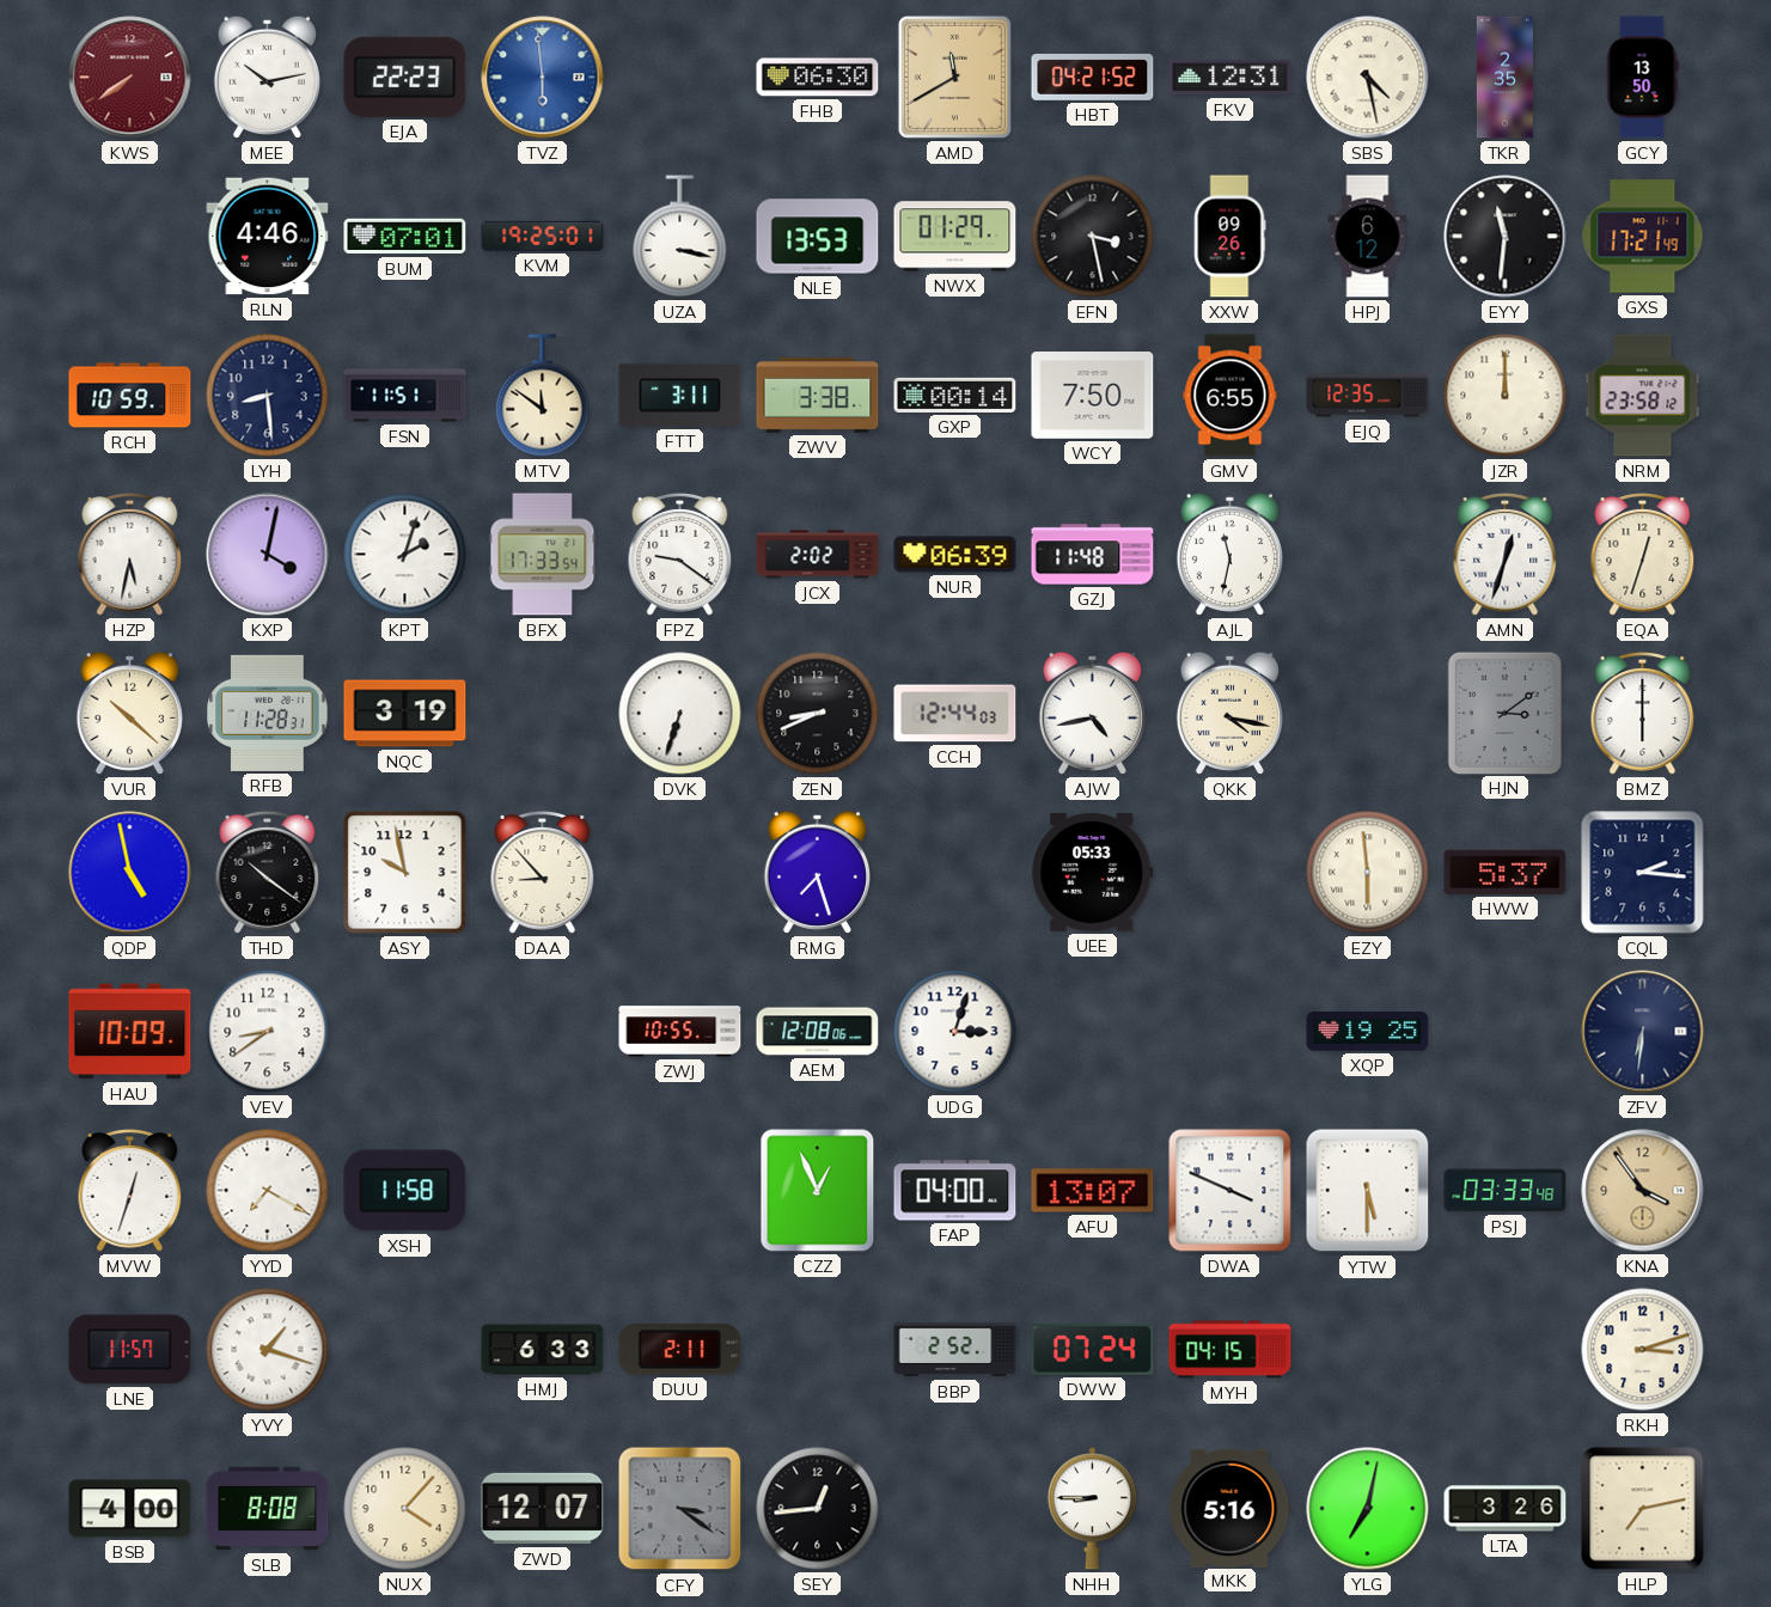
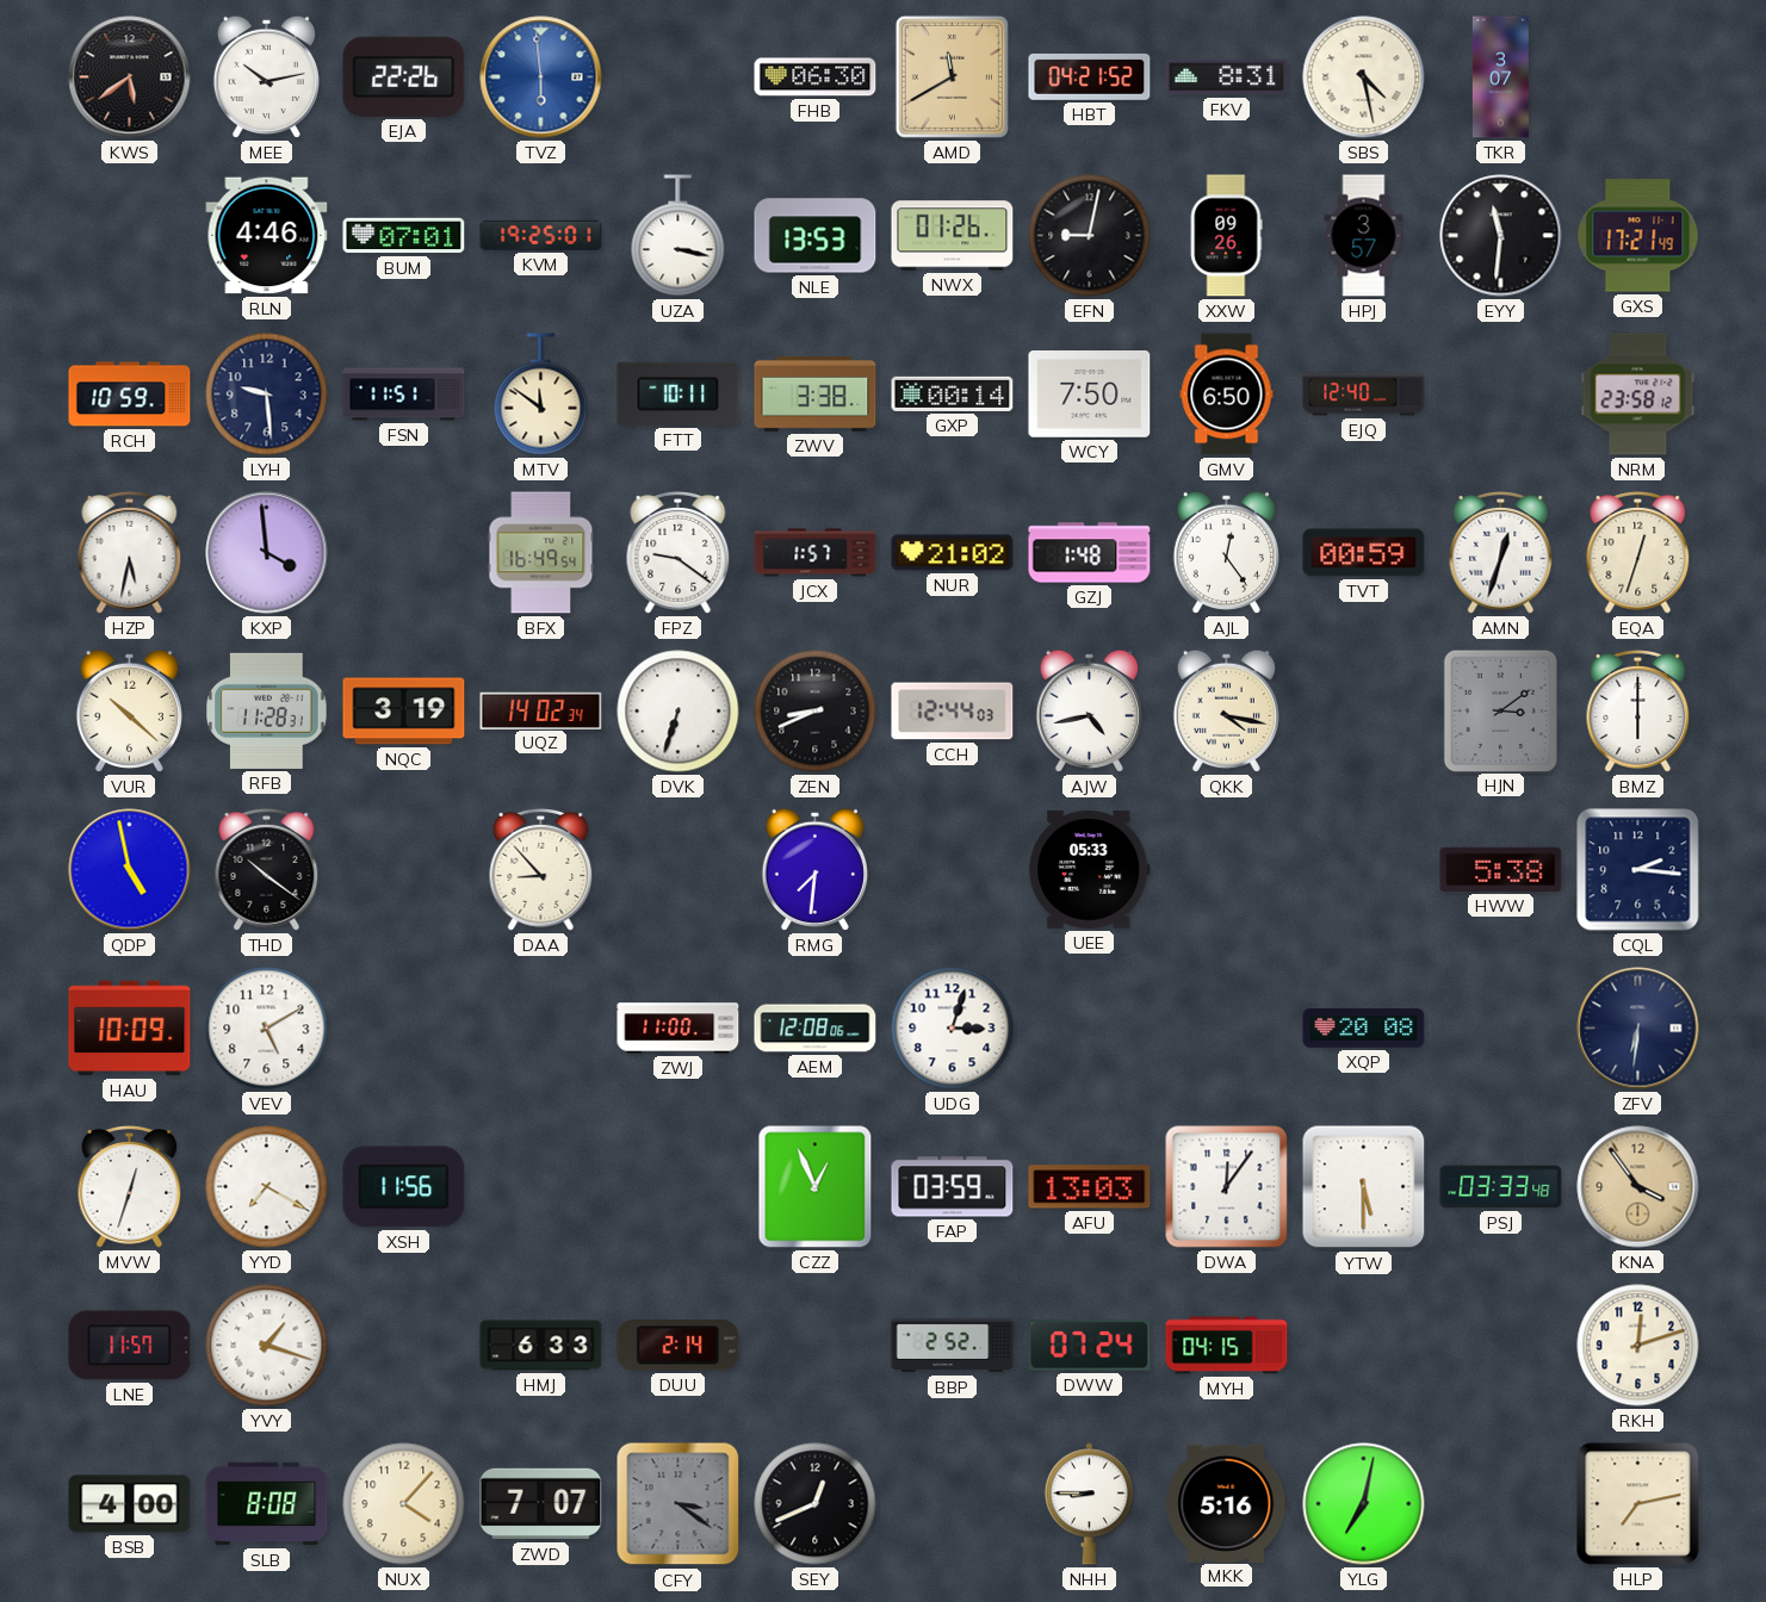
KWS: 7:39 -> 5:39 (130, 77)
KWS dial: burgundy -> black (130, 77)
EJA: 22:23 -> 22:26 (404, 76)
FKV: 12:31 -> 8:31 (1227, 77)
TKR: 2:35 -> 3:07 (1500, 77)
GCY: 13:50 -> none (1643, 78)
NWX: 01:29 -> 01:26 (953, 236)
EFN: 3:28 -> 9:02 (1090, 236)
HPJ: 6:12 -> 3:57 (1364, 236)
LYH: 8:29 -> 9:29 (267, 395)
FTT: 3:11 -> 10:11 (678, 393)
GMV: 6:55 -> 6:50 (1227, 395)
EJQ: 12:35 -> 12:40 (1364, 395)
JZR: 12:00 -> none (1506, 396)
KXP: 4:02 -> 3:59 (267, 553)
KPT: 2:03 -> none (405, 555)
BFX: 17:33 -> 16:49 (541, 553)
JCX: 2:02 -> 1:57 (816, 553)
NUR: 06:39 -> 21:02 (953, 553)
GZJ: 11:48 -> 1:48 (1090, 553)
AJL: 11:32 -> 12:24 (1226, 552)
TVT: none -> 00:59 (1364, 553)
UQZ: none -> 14:02 (541, 710)
ASY: 9:58 -> none (405, 873)
RMG: 7:27 -> 7:31 (814, 869)
EZY: 5:59 -> none (1368, 873)
HWW: 5:37 -> 5:38 (1501, 869)
VEV: 8:39 -> 5:10 (267, 1029)
ZWJ: 10:55 -> 11:00 (678, 1029)
XQP: 19:25 -> 20:08 (1364, 1029)
XSH: 11:58 -> 11:56 (404, 1187)
FAP: 04:00 -> 03:59 (953, 1187)
AFU: 13:07 -> 13:03 (1090, 1187)
DWA: 3:49 -> 12:06 (1227, 1187)
DUU: 2:11 -> 2:14 (678, 1346)
RKH: 3:12 -> 12:12 (1638, 1346)
ZWD: 12:07 -> 7:07 (541, 1504)
SEY: 12:44 -> 12:41 (816, 1504)
LTA: 3:26 -> none (1506, 1509)
